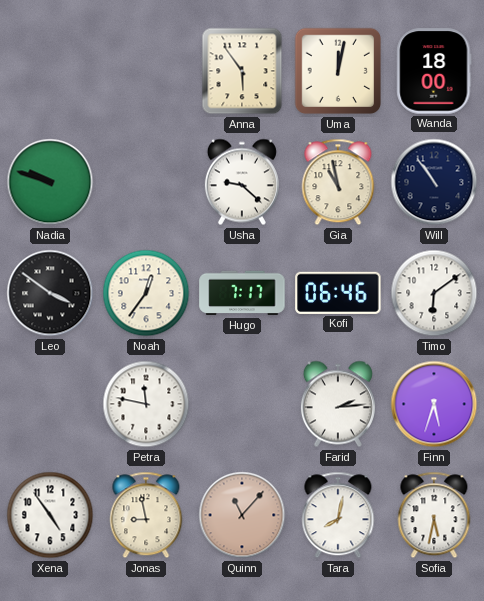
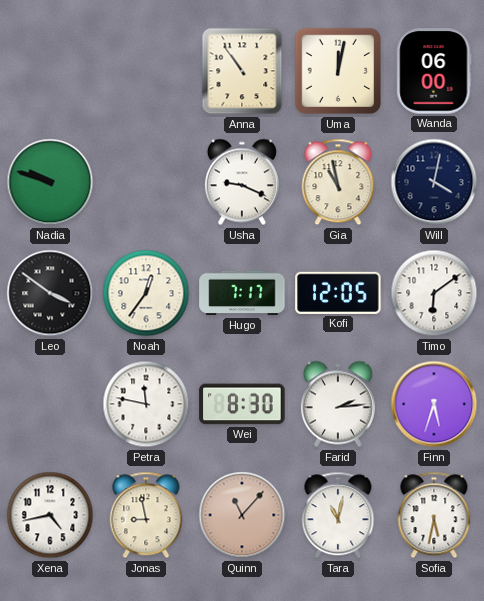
Anna: 5:54 -> 10:54 (242, 71)
Wanda: 18:00 -> 06:00 (434, 71)
Usha: 9:22 -> 9:19 (242, 182)
Will: 10:54 -> 4:02 (434, 182)
Kofi: 06:46 -> 12:05 (338, 293)
Wei: none -> 8:30 (242, 404)
Xena: 4:54 -> 4:43 (50, 515)
Tara: 8:02 -> 11:02 (338, 515)
